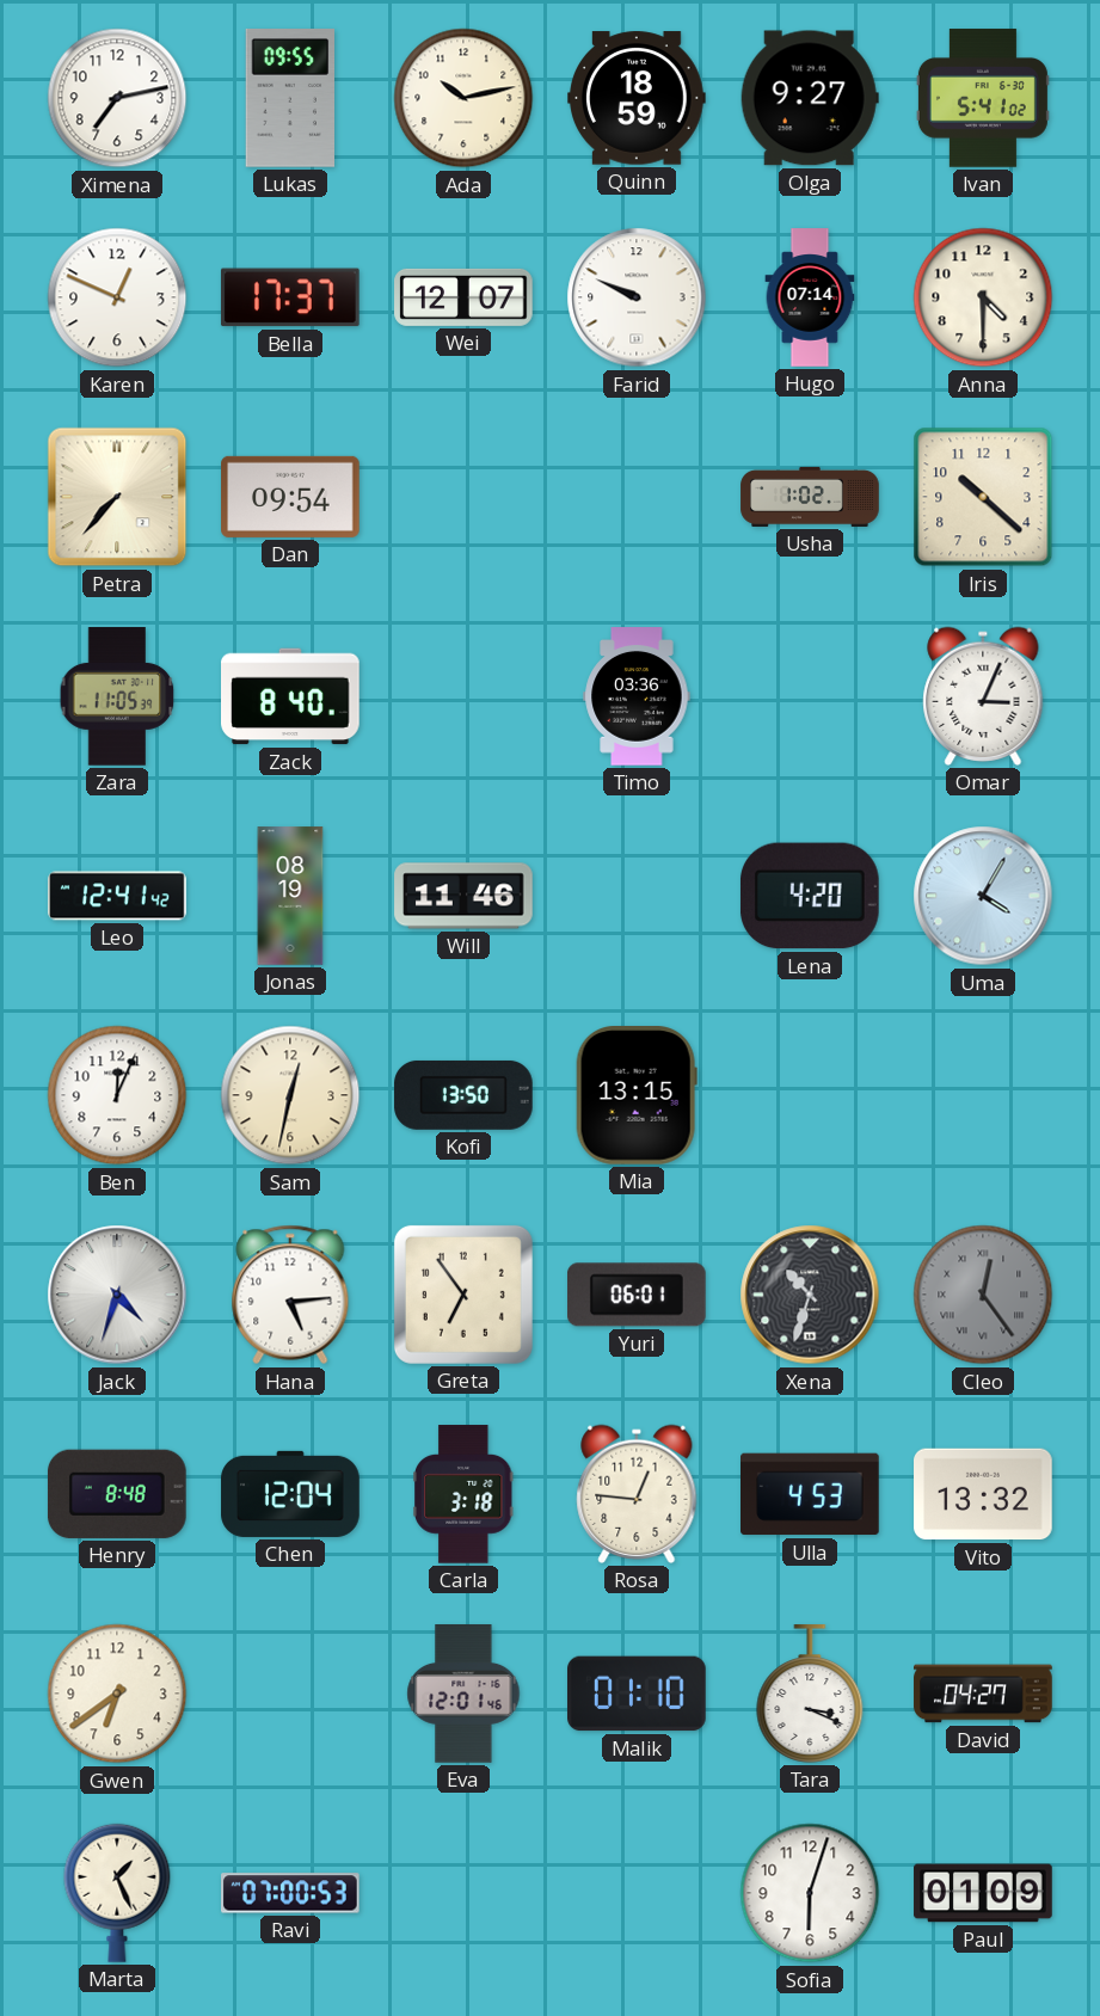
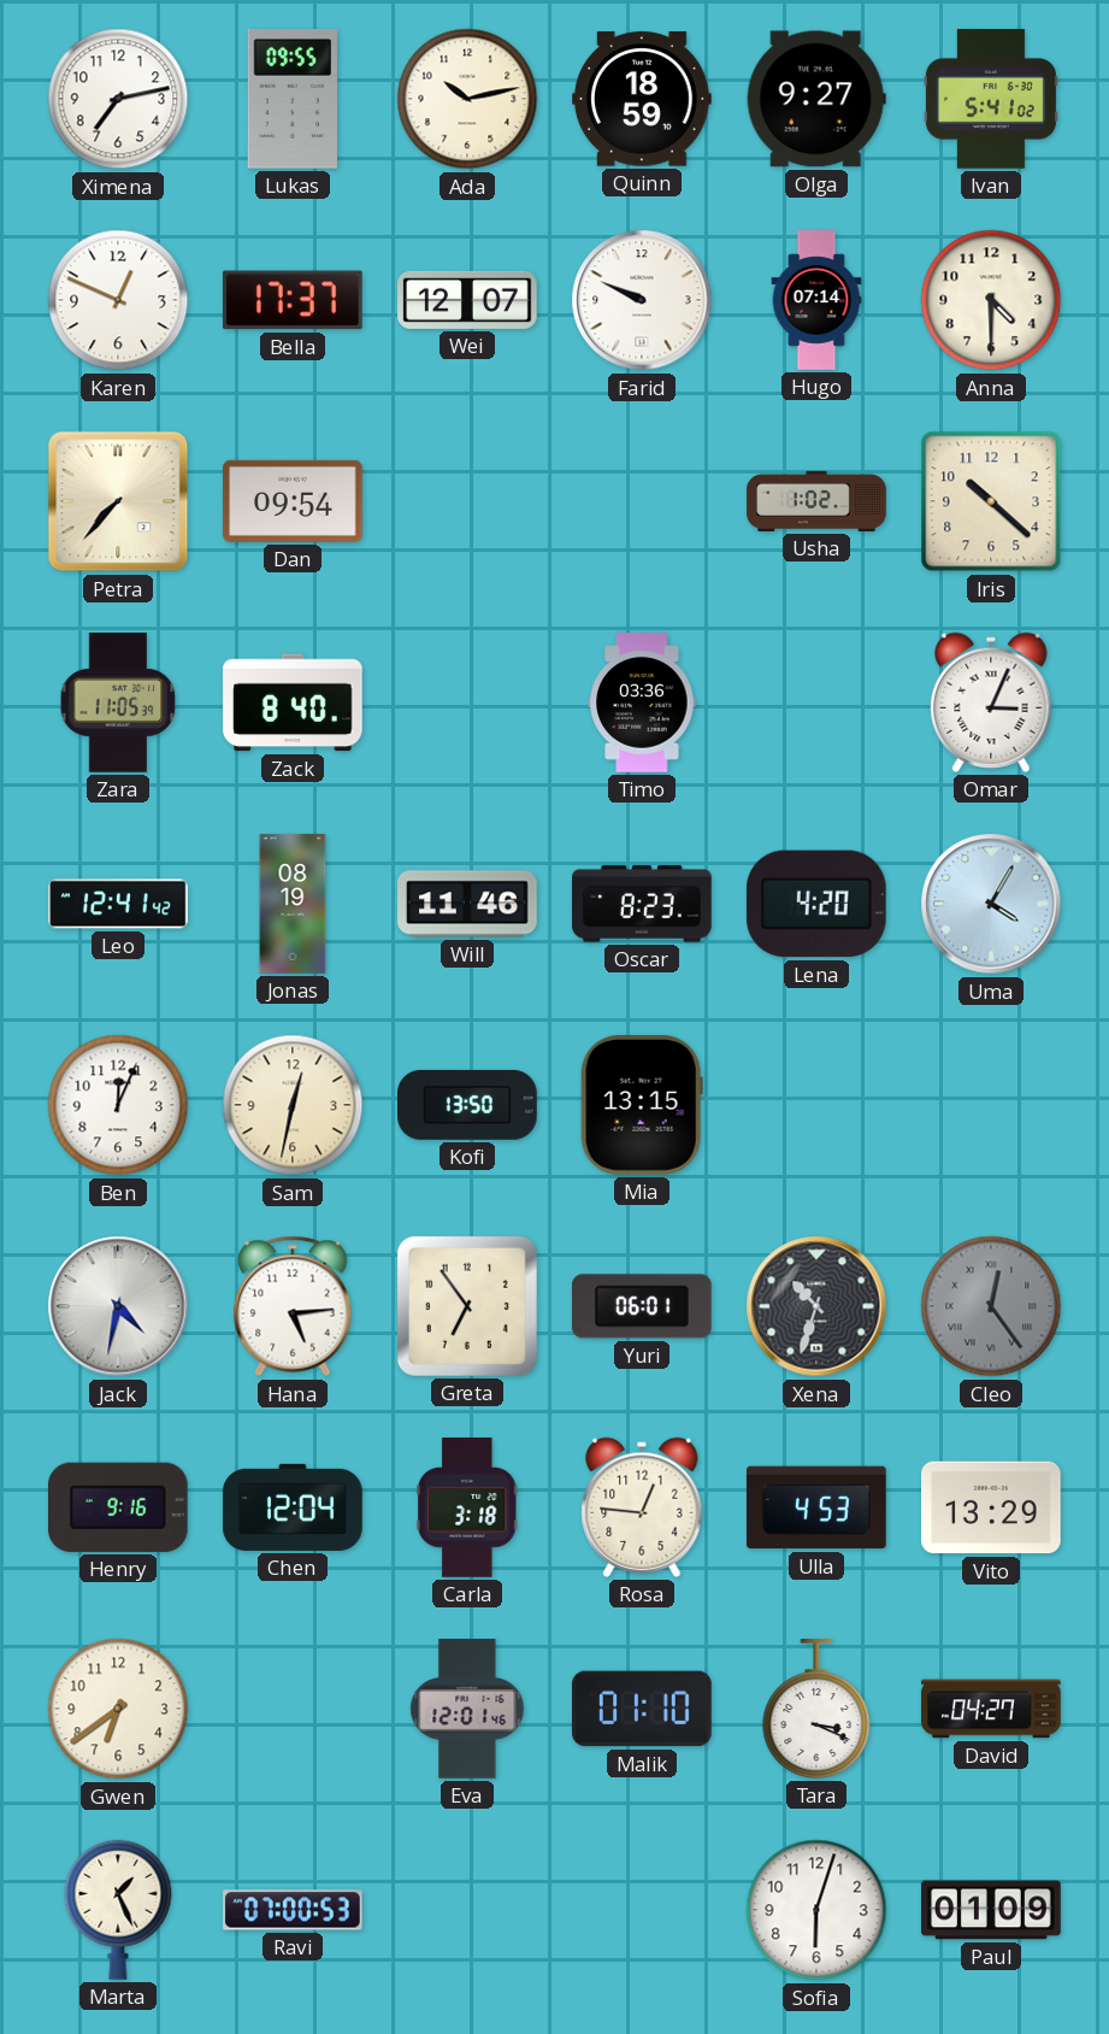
Oscar: none -> 8:23 (642, 904)
Jack: 4:33 -> 4:32 (118, 1306)
Henry: 8:48 -> 9:16 (118, 1507)
Vito: 13:32 -> 13:29 (991, 1507)
